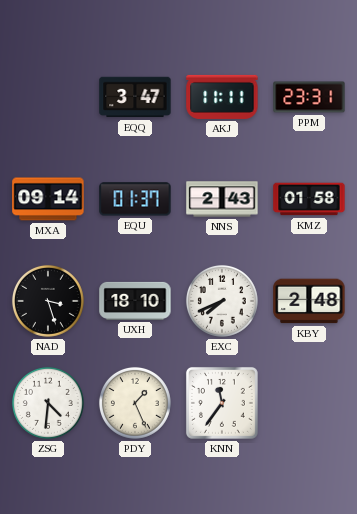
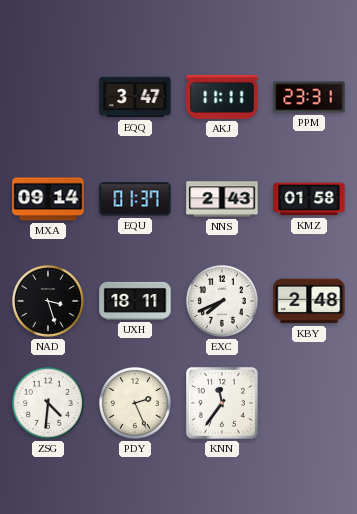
UXH: 18:10 -> 18:11 (135, 301)
PDY: 1:26 -> 2:26 (135, 403)
